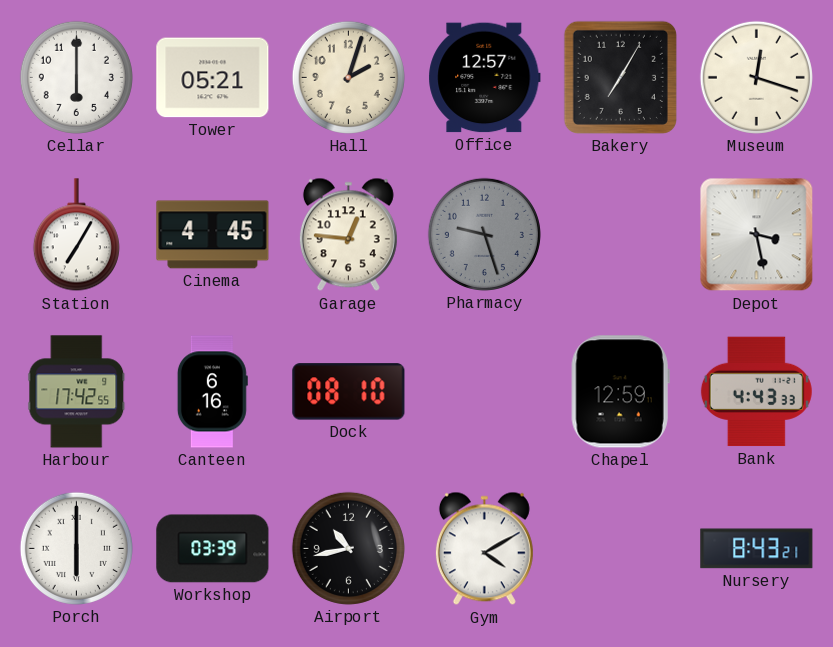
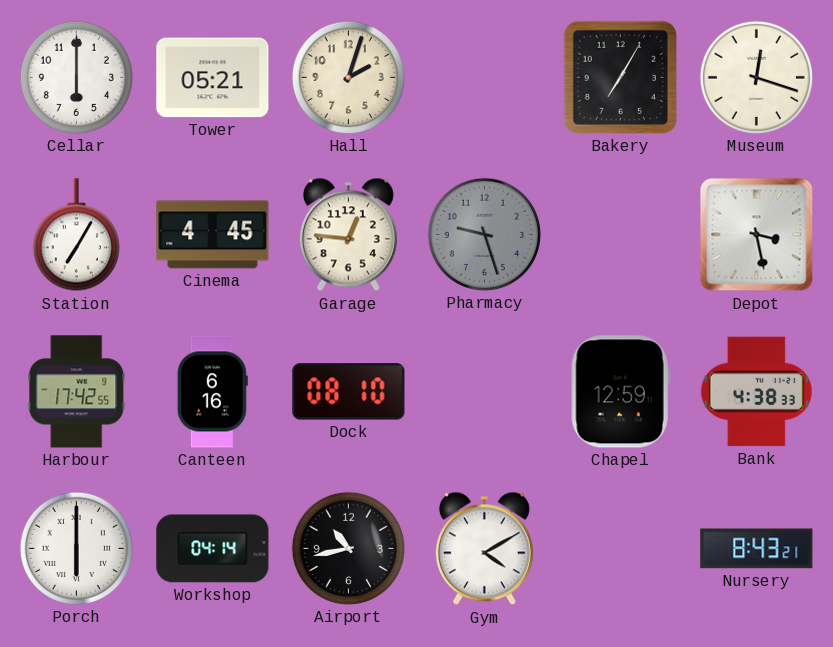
Office: 12:57 -> none (485, 78)
Bank: 4:43 -> 4:38 (756, 392)
Workshop: 03:39 -> 04:14 (213, 549)
